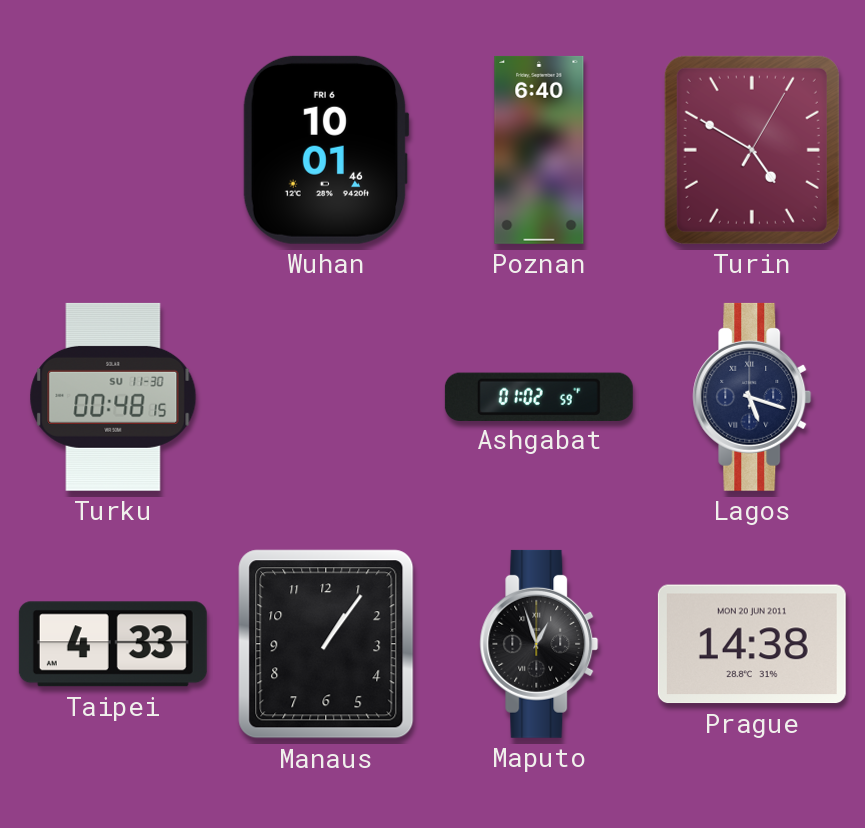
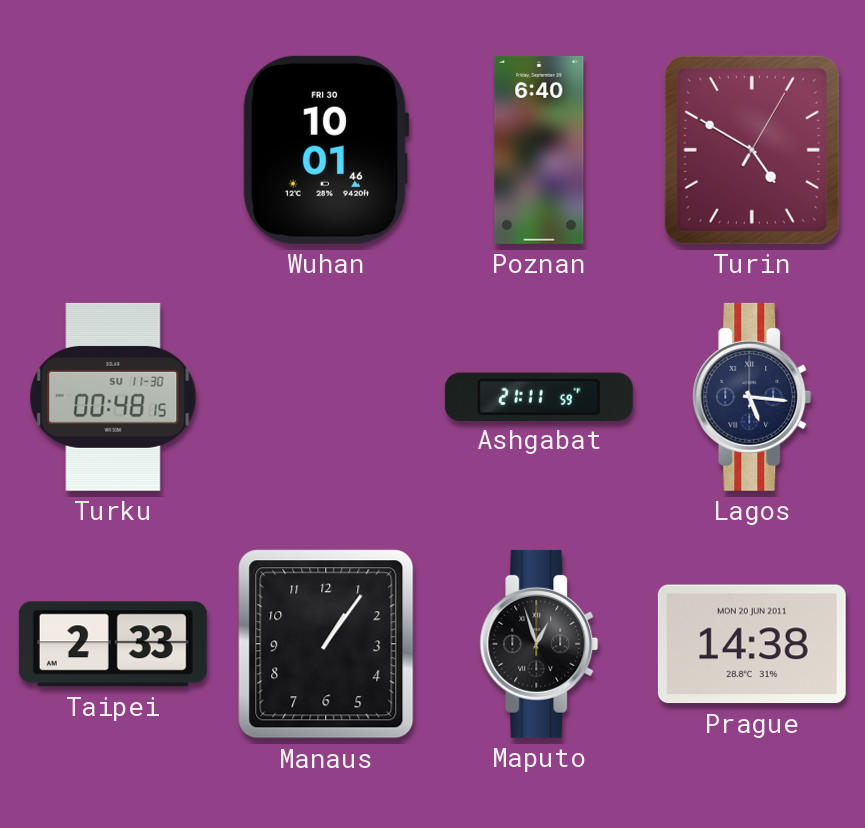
Wuhan date: FRI 6 -> FRI 30 (326, 150)
Ashgabat: 01:02 -> 21:11 (539, 396)
Lagos: 5:18 -> 5:16 (752, 397)
Taipei: 4:33 -> 2:33 (113, 644)
